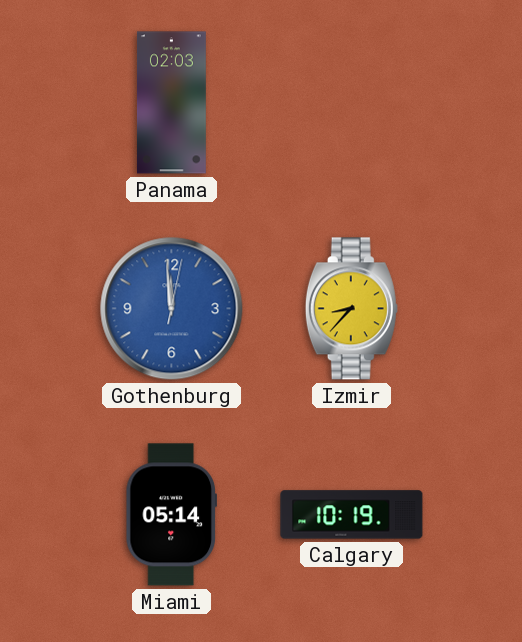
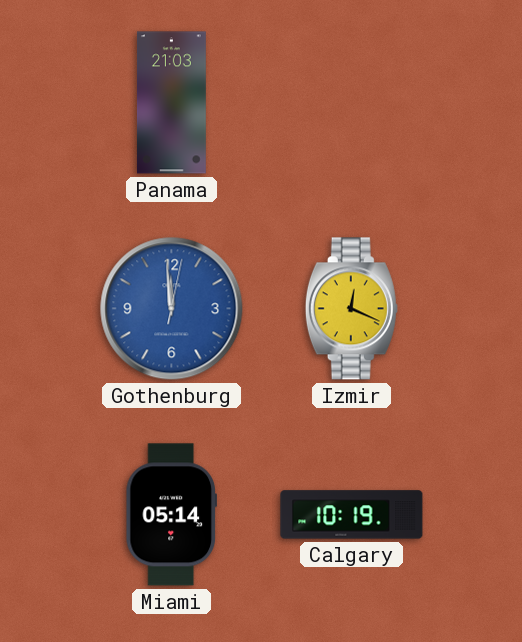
Panama: 02:03 -> 21:03 (171, 103)
Izmir: 8:37 -> 12:19 (351, 309)
